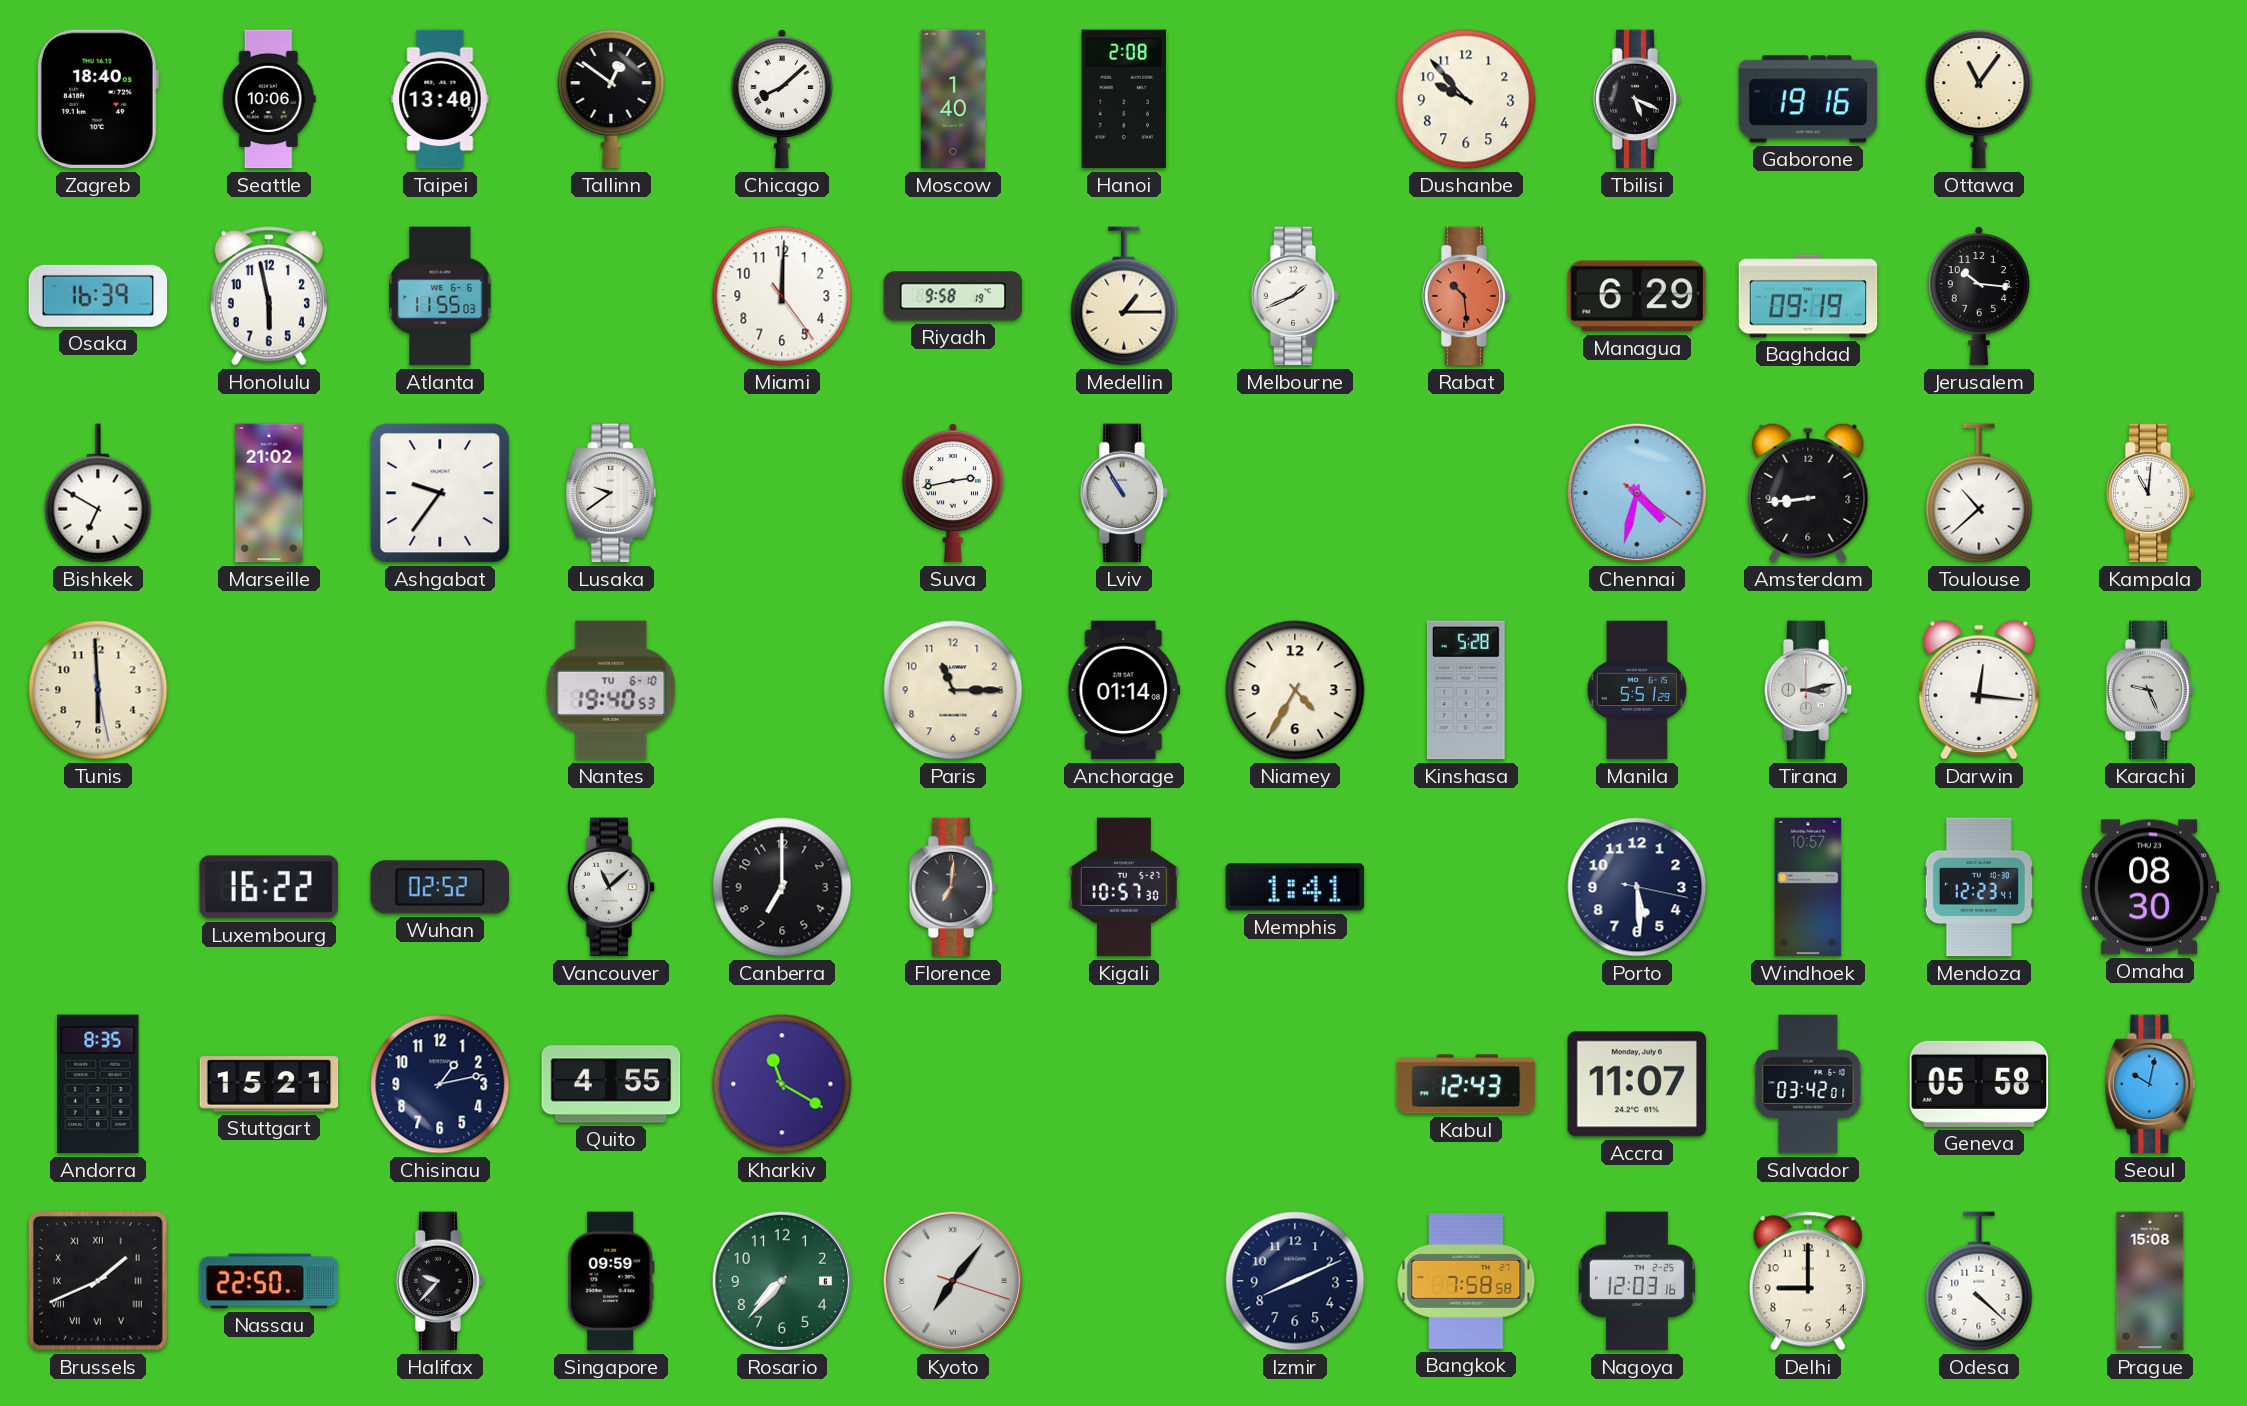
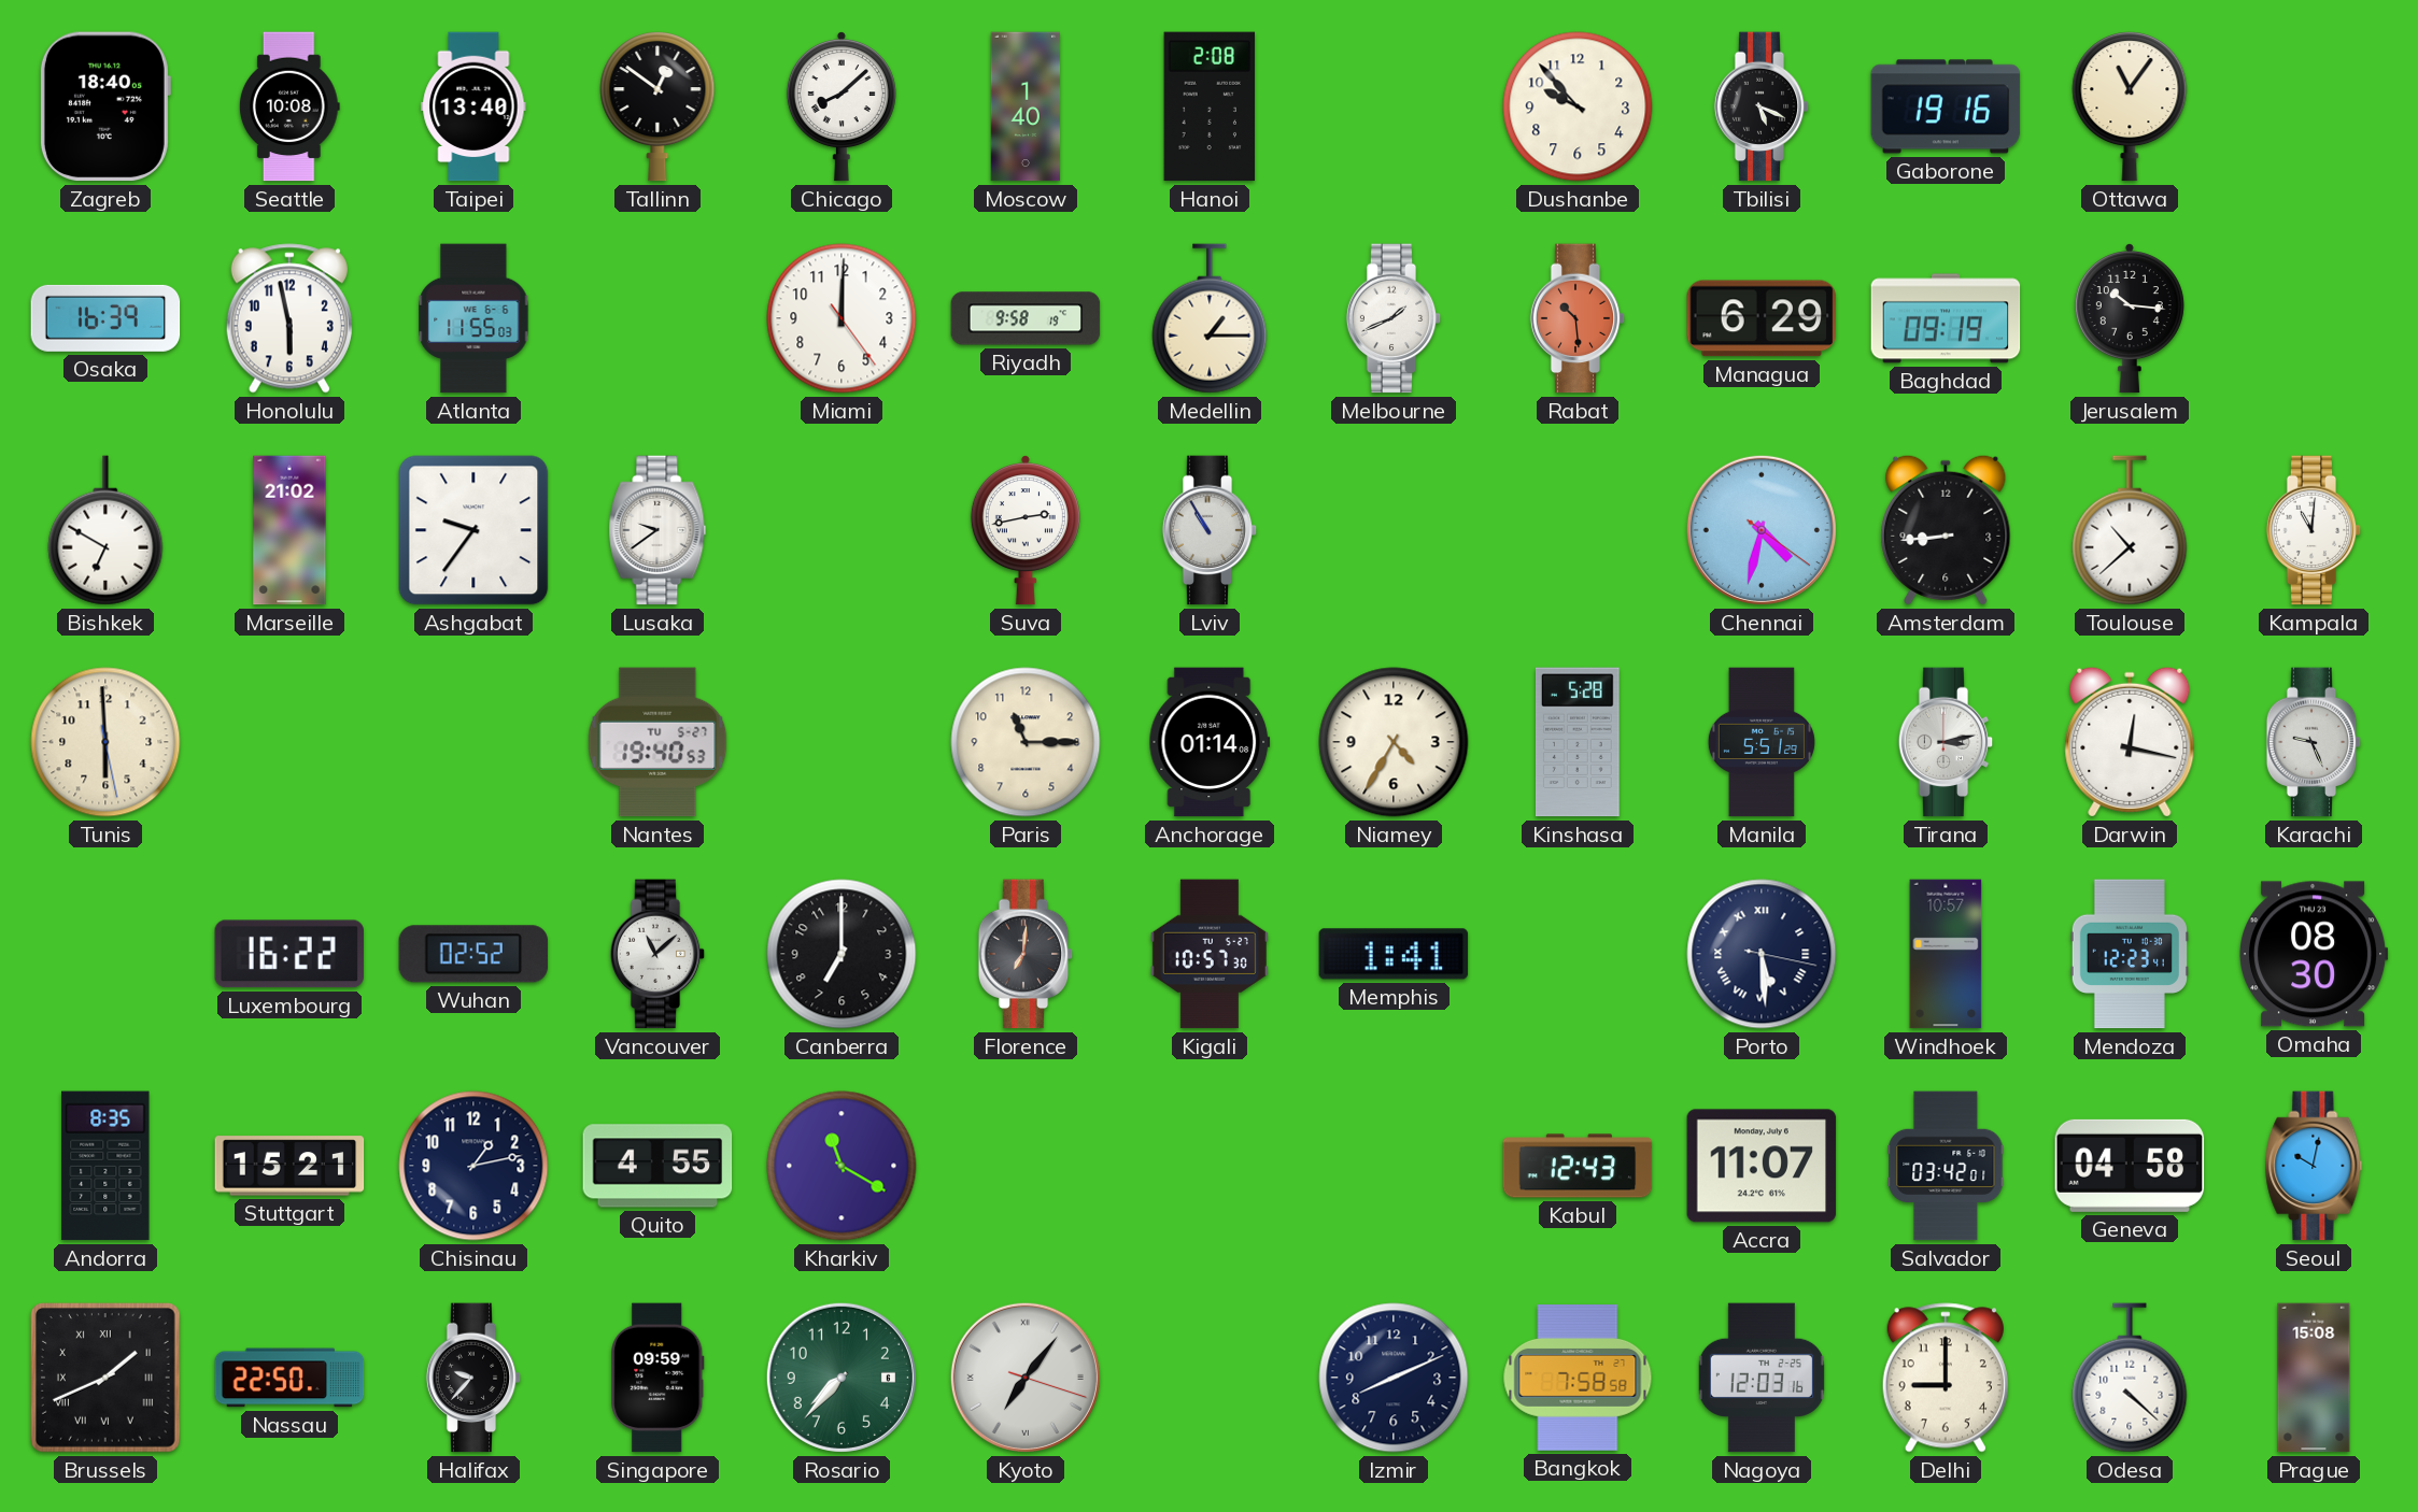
Seattle: 10:06 -> 10:08 (289, 106)
Nantes date: TU 6-10 -> TU 5-27 (657, 742)
Darwin: 12:16 -> 12:17 (2130, 742)
Porto numerals: Arabic -> Roman (1762, 954)
Geneva: 05:58 -> 04:58 (2130, 1166)
